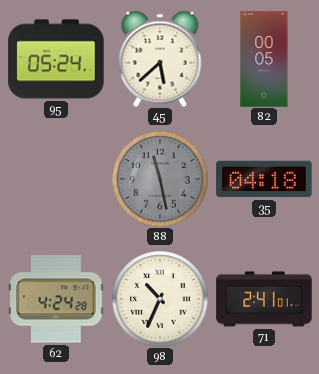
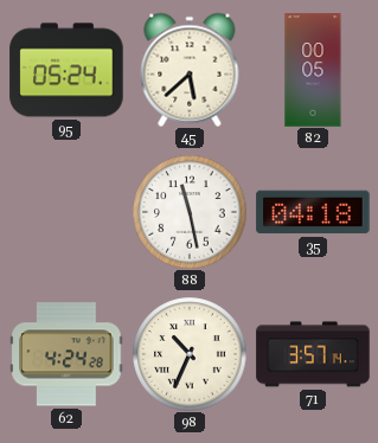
88 dial: grey -> white (190, 212)
71: 2:41 -> 3:57 (313, 354)
